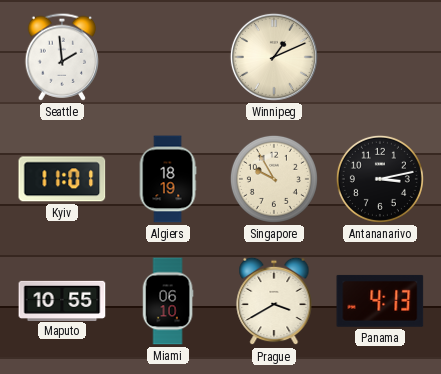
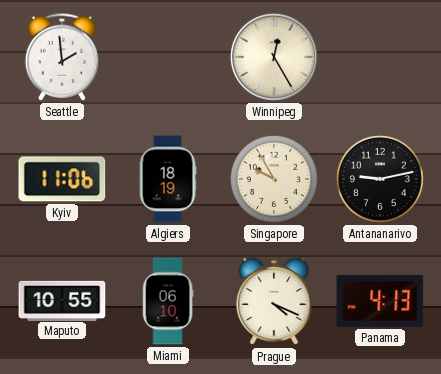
Winnipeg: 1:11 -> 12:25 (274, 57)
Kyiv: 11:01 -> 11:06 (62, 179)
Antananarivo: 3:13 -> 9:13 (380, 179)
Prague: 3:40 -> 4:19 (274, 301)
